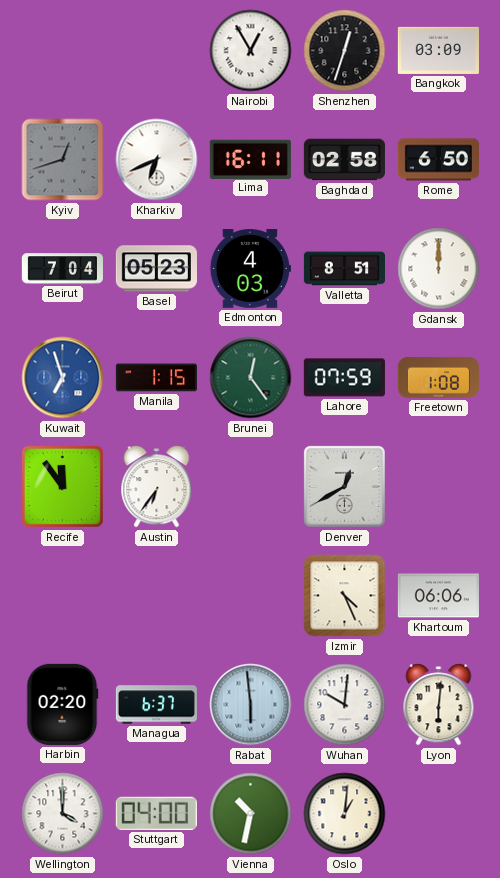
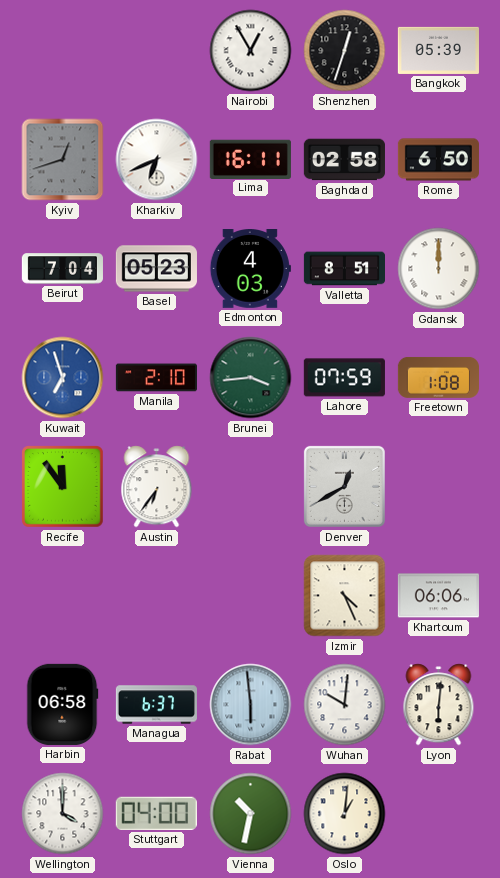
Bangkok: 03:09 -> 05:39 (438, 50)
Manila: 1:15 -> 2:10 (156, 378)
Brunei: 12:24 -> 3:44 (251, 378)
Harbin: 02:20 -> 06:58 (62, 704)
